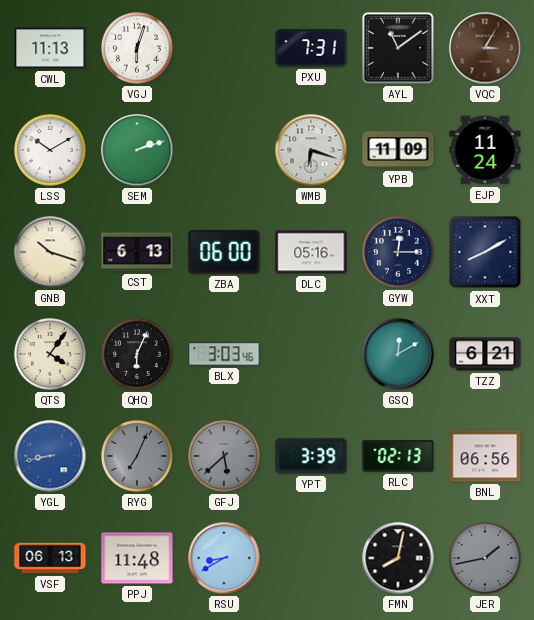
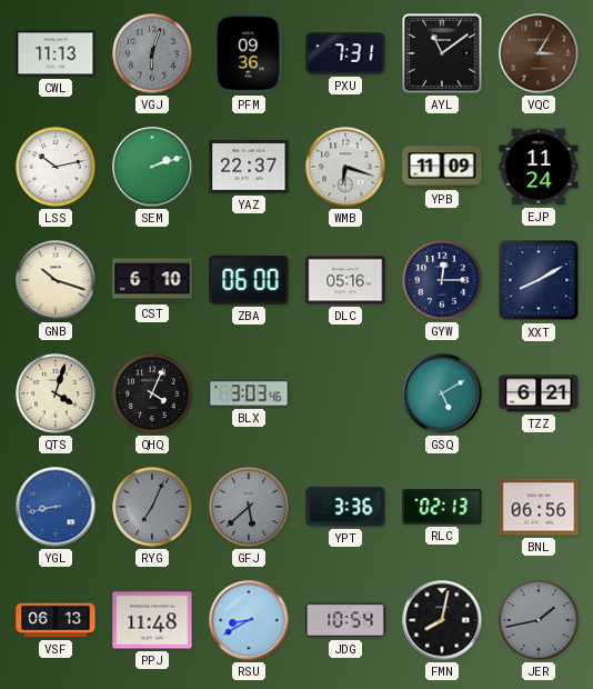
VGJ dial: white -> grey (152, 53)
PFM: none -> 09:36 (249, 53)
LSS: 10:10 -> 10:13 (56, 167)
YAZ: none -> 22:37 (249, 168)
CST: 6:13 -> 6:10 (152, 280)
QTS: 4:06 -> 4:03 (56, 393)
QHQ: 6:04 -> 4:04 (152, 393)
GSQ: 12:10 -> 5:10 (442, 393)
YPT: 3:39 -> 3:36 (345, 507)
JDG: none -> 10:54 (345, 620)
